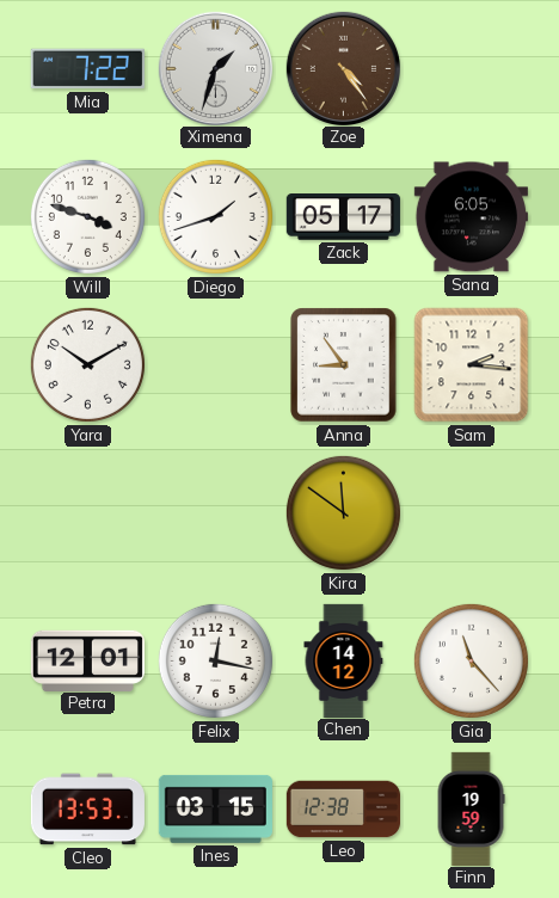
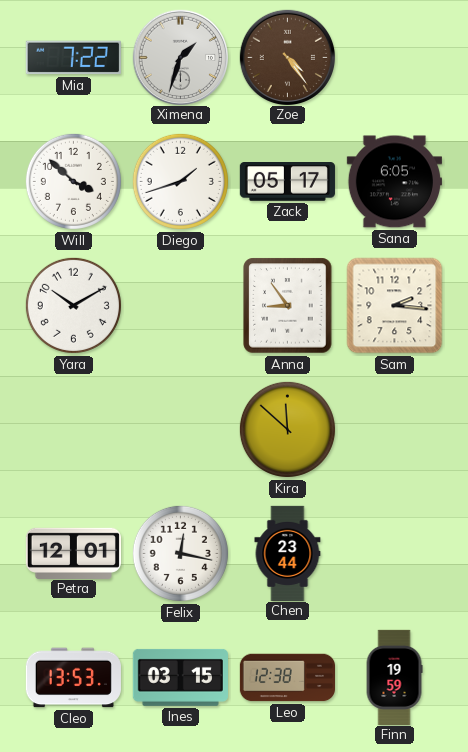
Will: 3:48 -> 3:52 (73, 181)
Kira: 11:51 -> 11:52 (287, 429)
Chen: 14:12 -> 23:44 (288, 553)
Gia: 11:23 -> none (471, 660)
